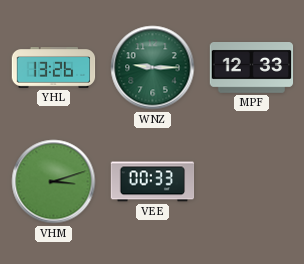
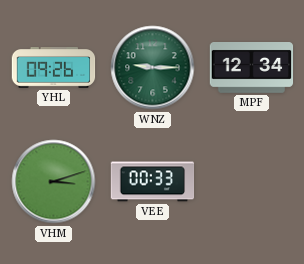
YHL: 13:26 -> 09:26 (54, 68)
MPF: 12:33 -> 12:34 (252, 68)
